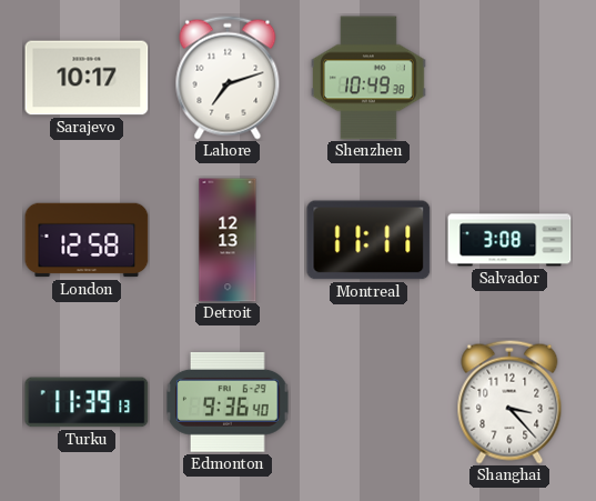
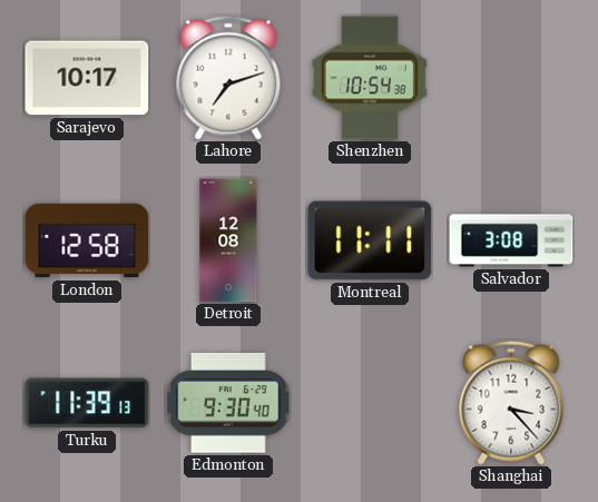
Shenzhen: 10:49 -> 10:54 (371, 78)
Detroit: 12:13 -> 12:08 (228, 240)
Edmonton: 9:36 -> 9:30 (228, 403)
